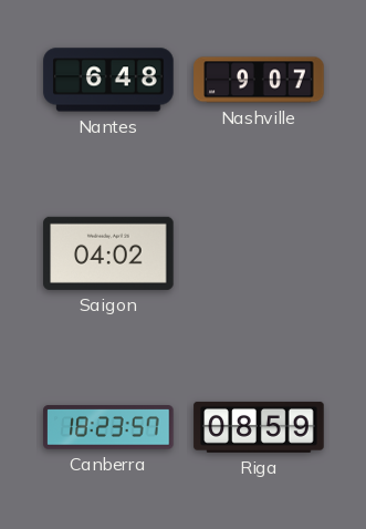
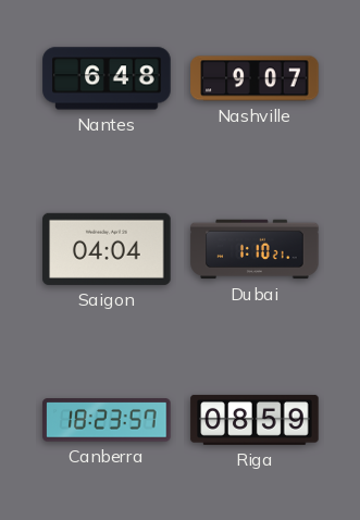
Saigon: 04:02 -> 04:04 (107, 249)
Dubai: none -> 1:10 (255, 249)
